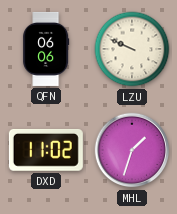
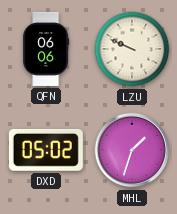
DXD: 11:02 -> 05:02 (46, 150)
